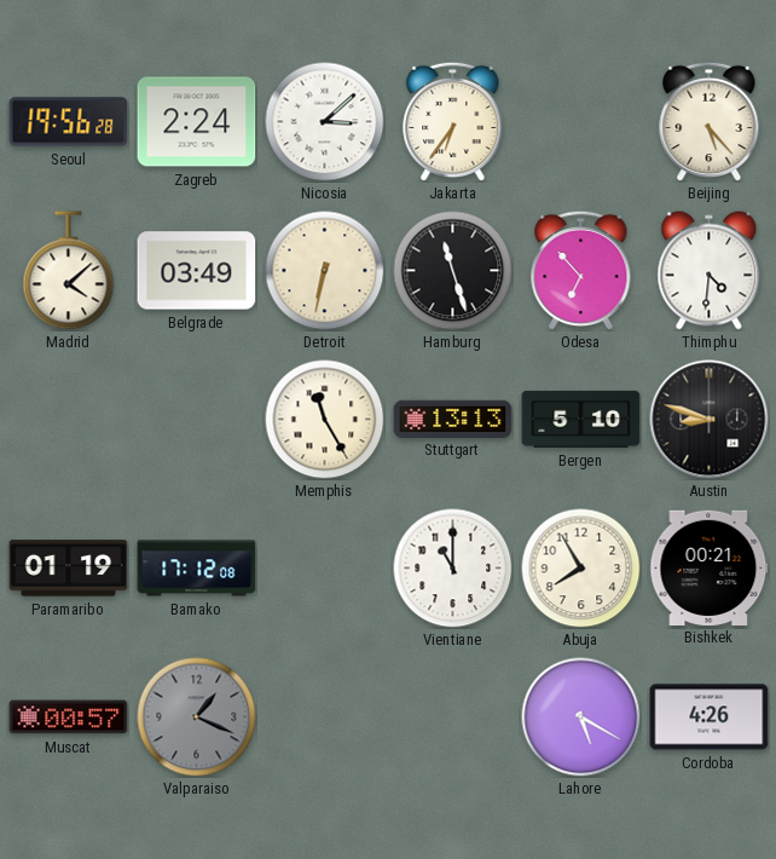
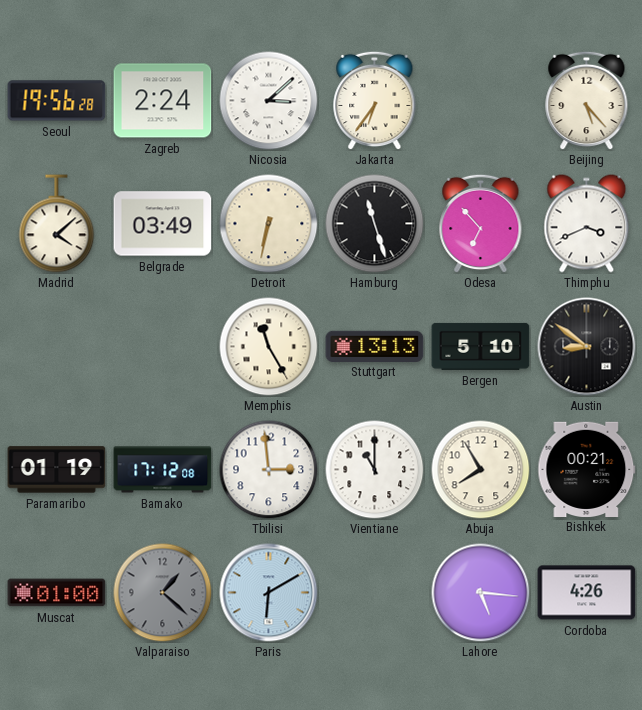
Thimphu: 4:31 -> 3:41 (587, 224)
Austin: 8:48 -> 8:51 (587, 347)
Tbilisi: none -> 2:59 (269, 470)
Muscat: 00:57 -> 01:00 (57, 593)
Valparaiso: 1:19 -> 1:22 (163, 593)
Paris: none -> 6:10 (269, 593)
Lahore: 5:20 -> 5:16 (481, 593)
